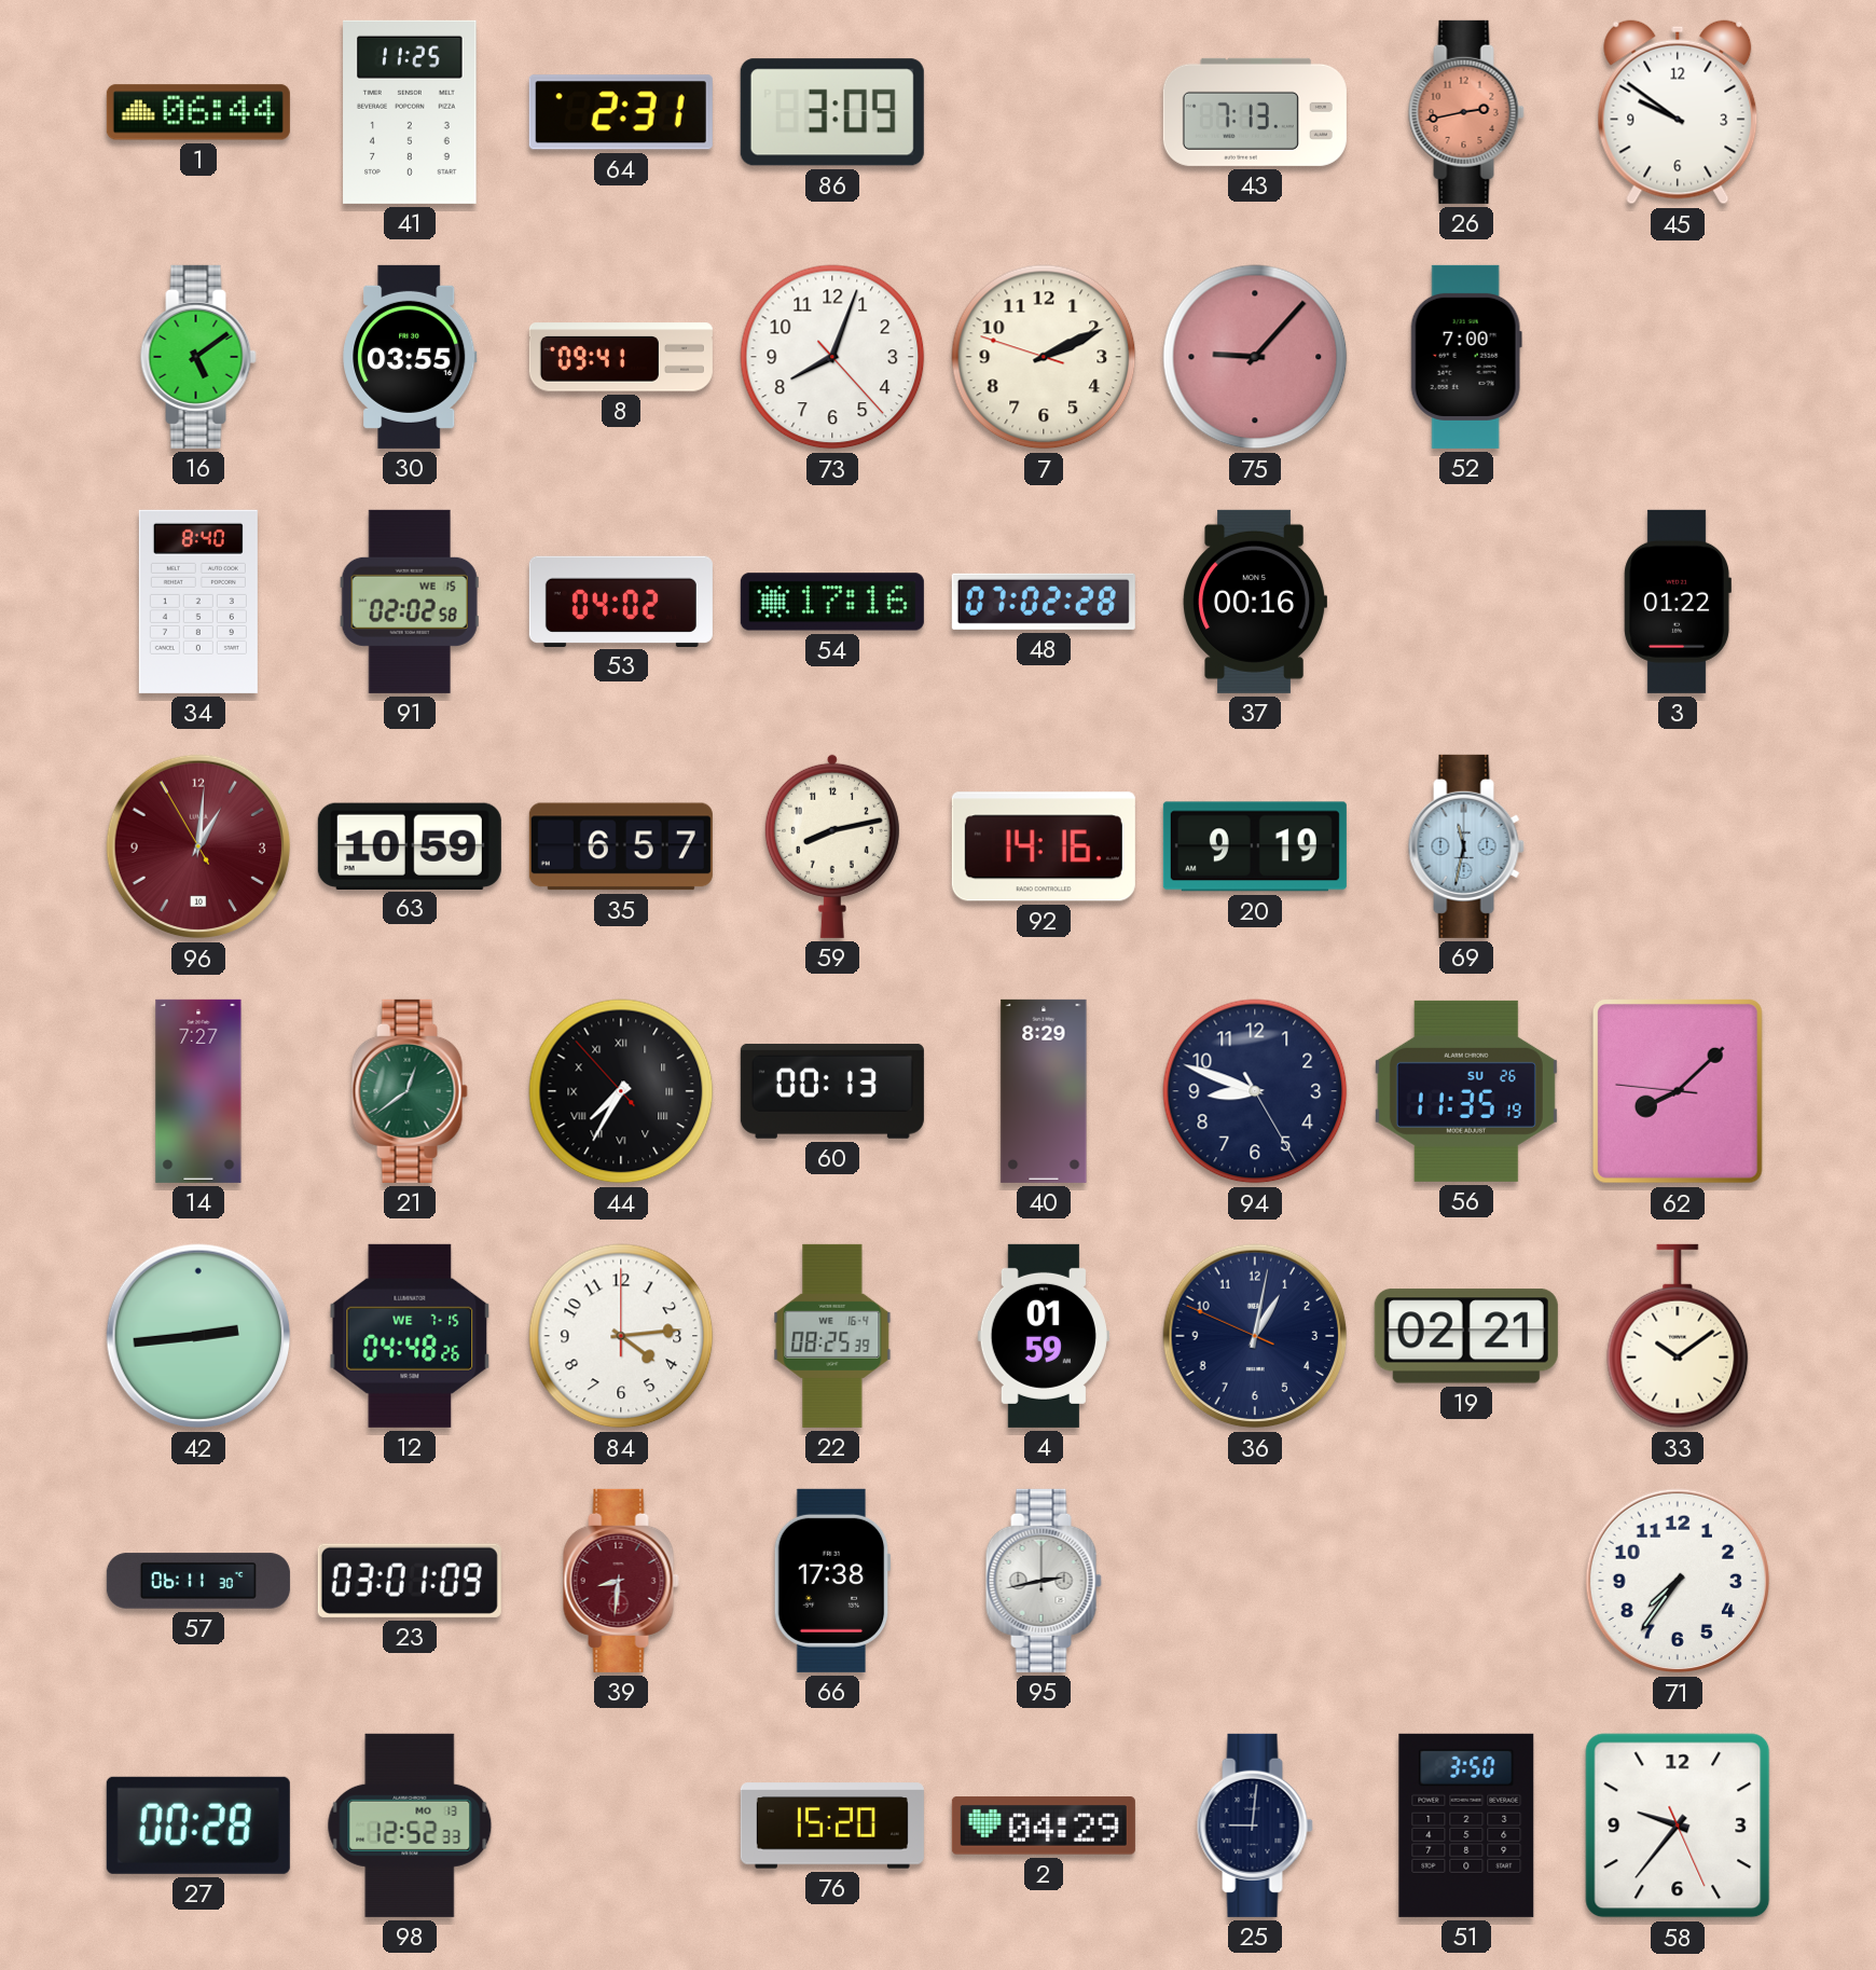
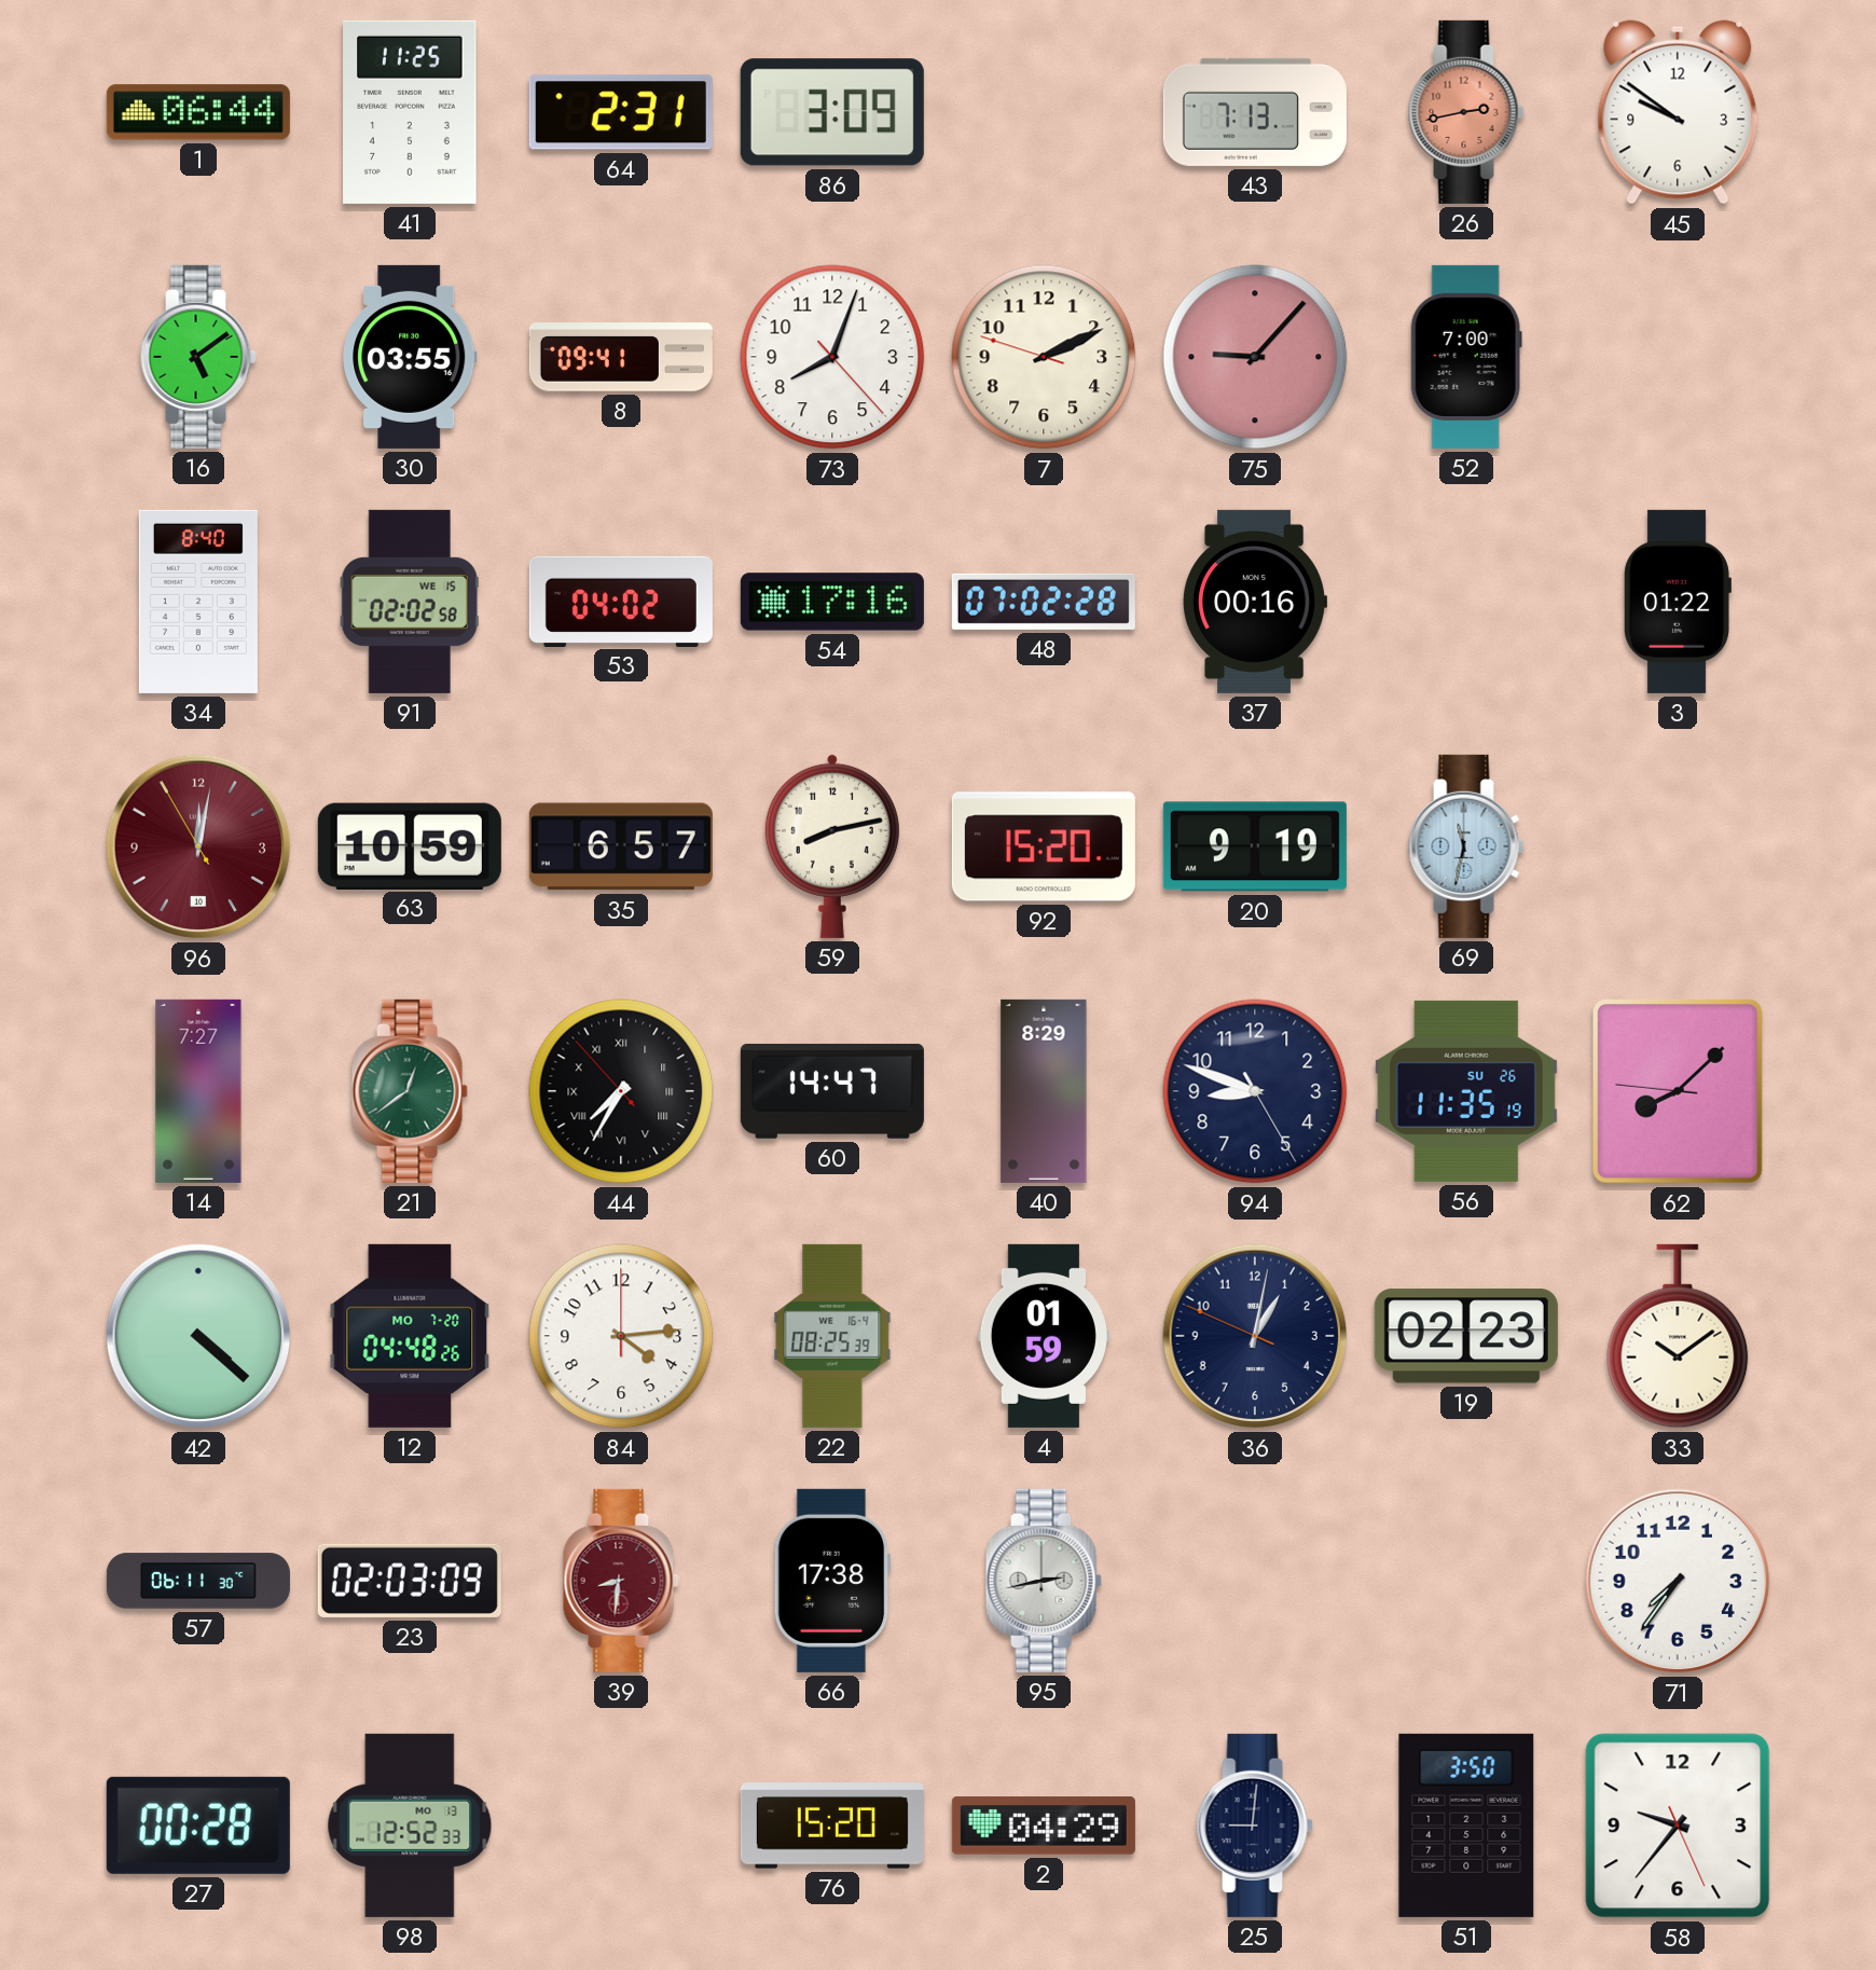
96: 1:00 -> 12:01 (198, 846)
92: 14:16 -> 15:20 (1044, 846)
60: 00:13 -> 14:47 (832, 1091)
42: 2:44 -> 4:22 (198, 1336)
12 date: WE 7-15 -> MO 7-20 (410, 1336)
19: 02:21 -> 02:23 (1466, 1336)
23: 03:01 -> 02:03 (410, 1581)
